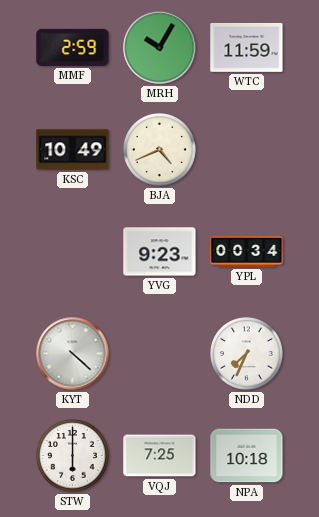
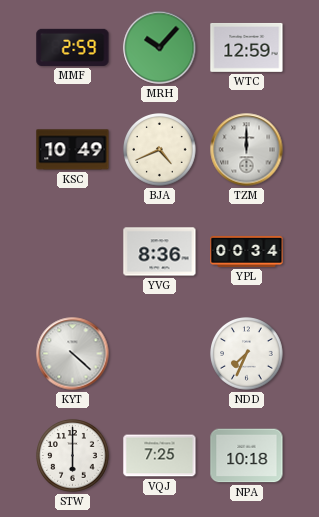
MRH: 10:05 -> 10:07 (160, 48)
WTC: 11:59 -> 12:59 (247, 48)
TZM: none -> 12:00 (247, 150)
YVG: 9:23 -> 8:36 (160, 252)
